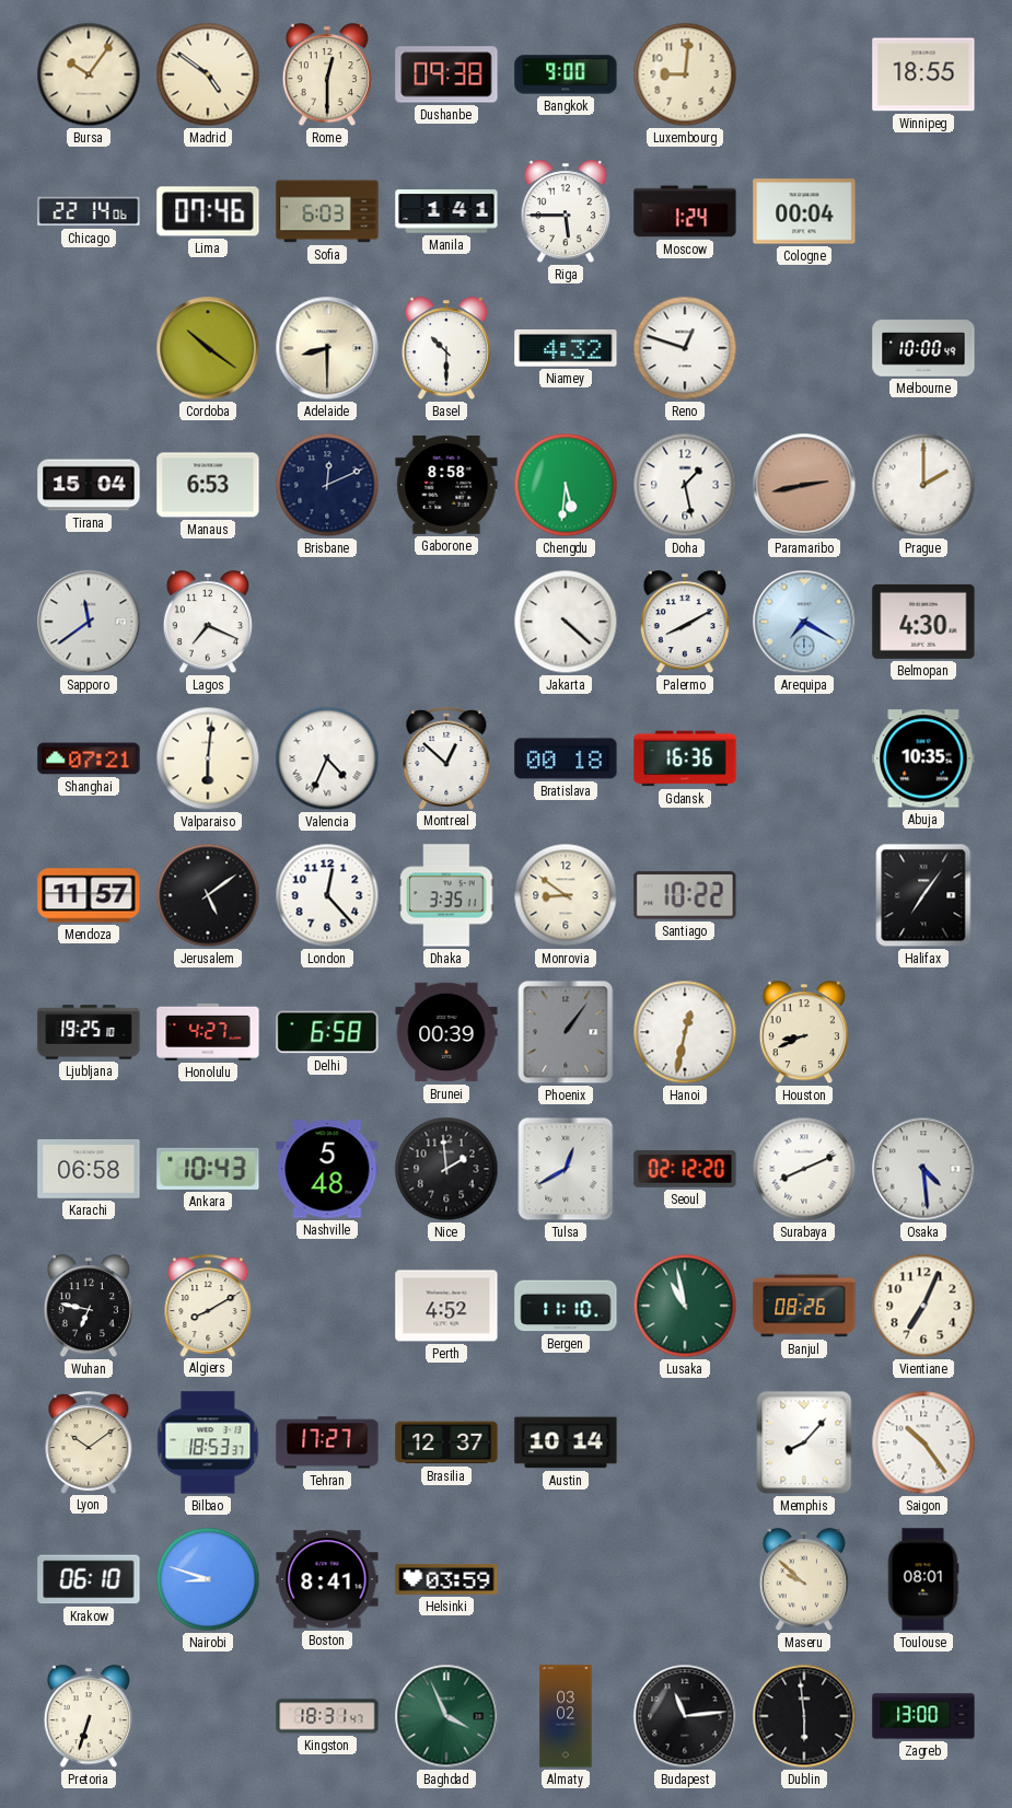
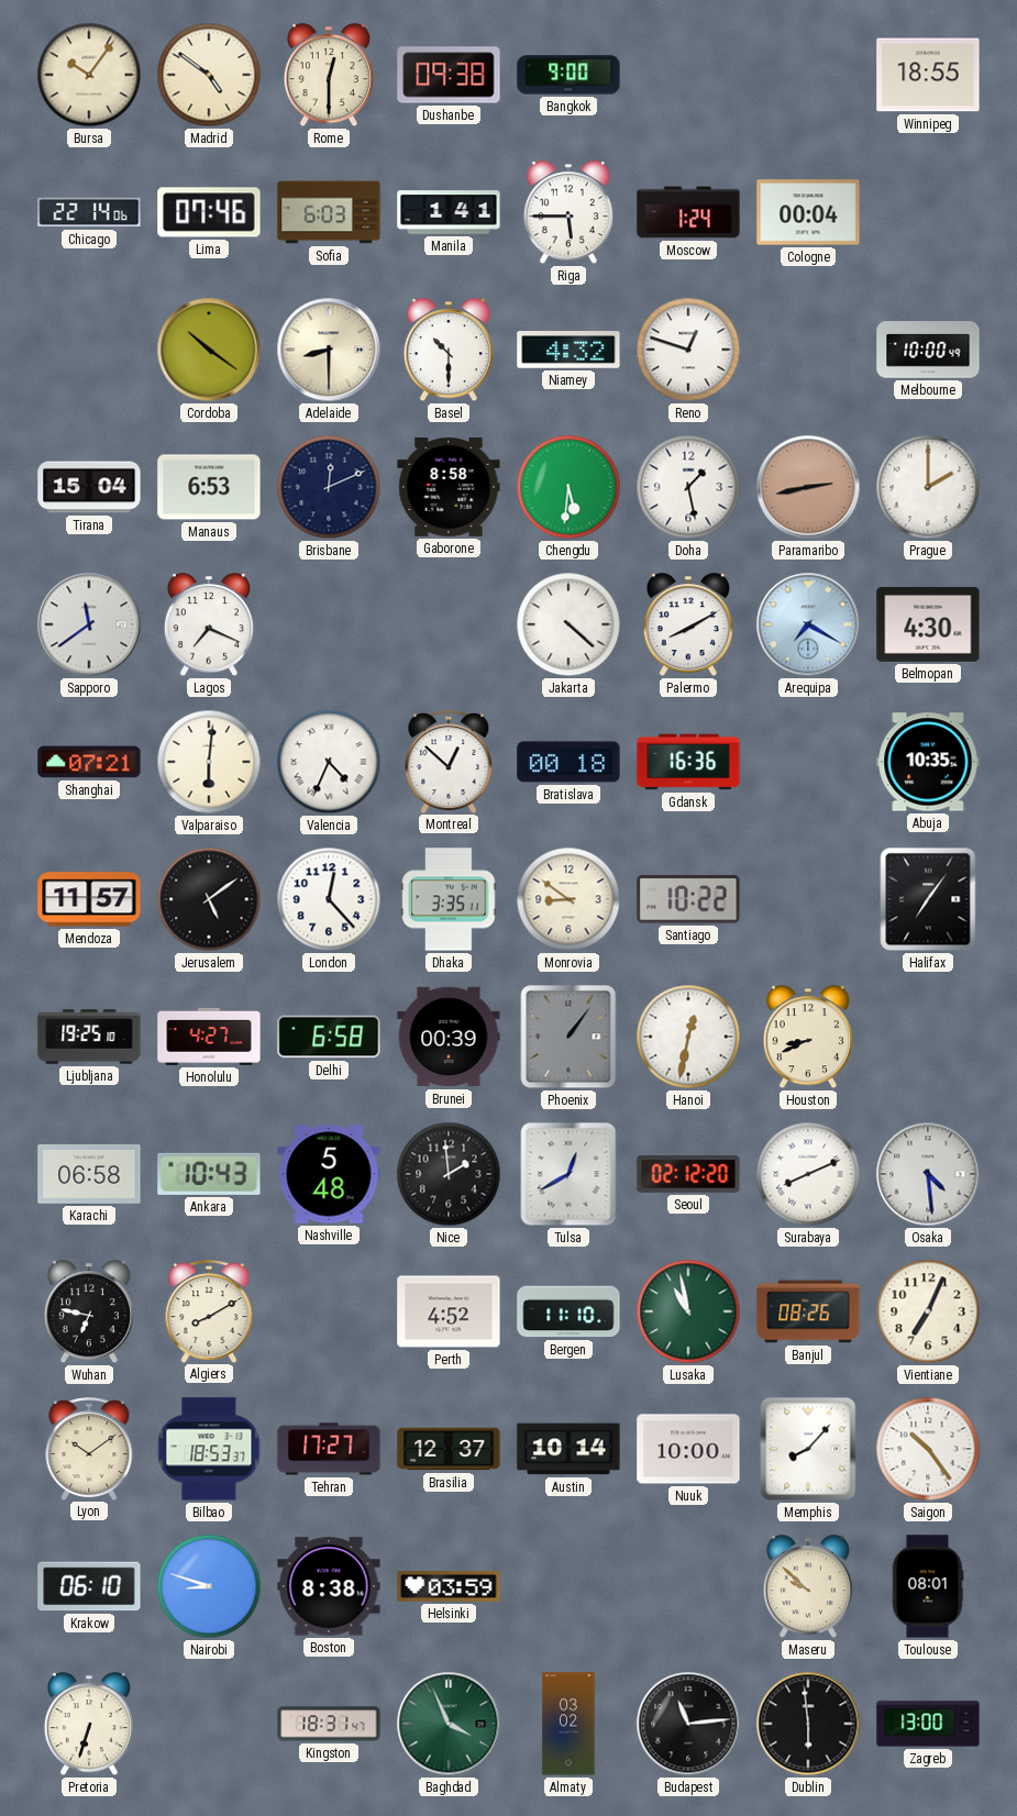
Luxembourg: 9:01 -> none (685, 74)
Nuuk: none -> 10:00 (688, 1449)
Boston: 8:41 -> 8:38 (329, 1586)
